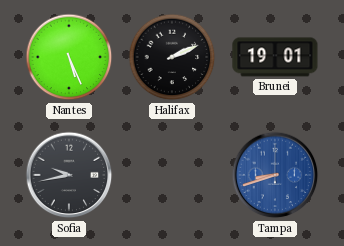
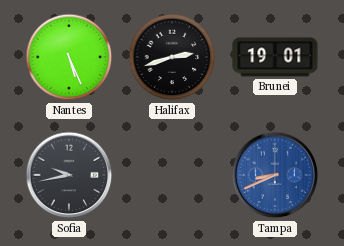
Halifax: 2:11 -> 2:42 (172, 57)
Tampa: 8:42 -> 8:41 (275, 175)
